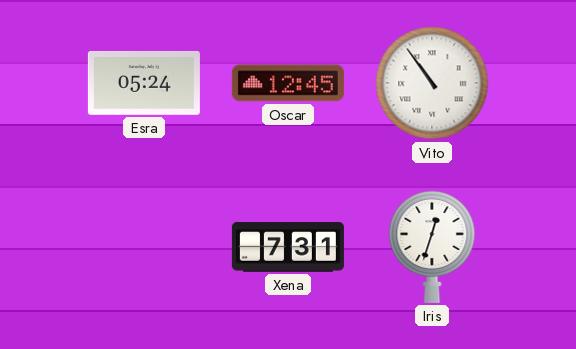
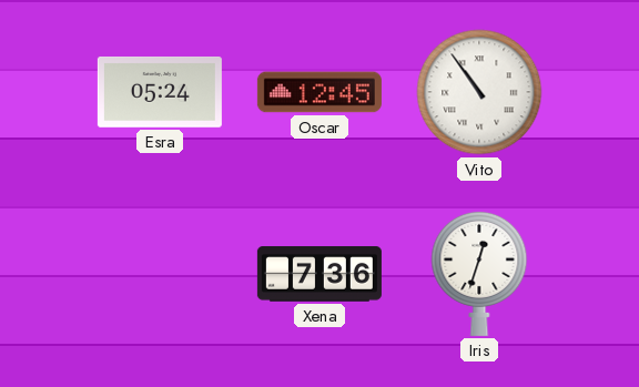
Xena: 7:31 -> 7:36 (319, 274)
